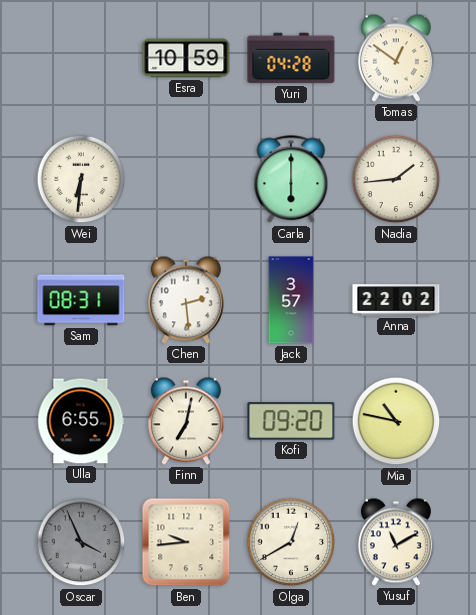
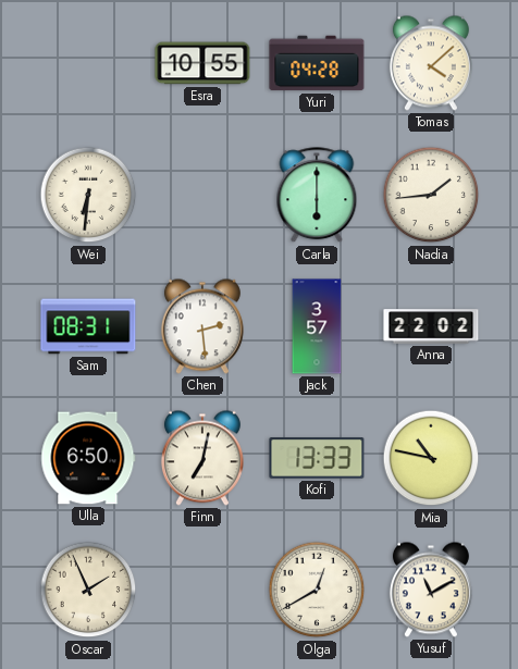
Esra: 10:59 -> 10:55 (202, 63)
Tomas: 12:51 -> 4:08 (431, 63)
Ulla: 6:55 -> 6:50 (88, 458)
Kofi: 09:20 -> 13:33 (317, 458)
Oscar: 3:56 -> 1:56 (88, 590)
Oscar dial: grey -> cream (88, 590)
Ben: 9:44 -> none (186, 542)
